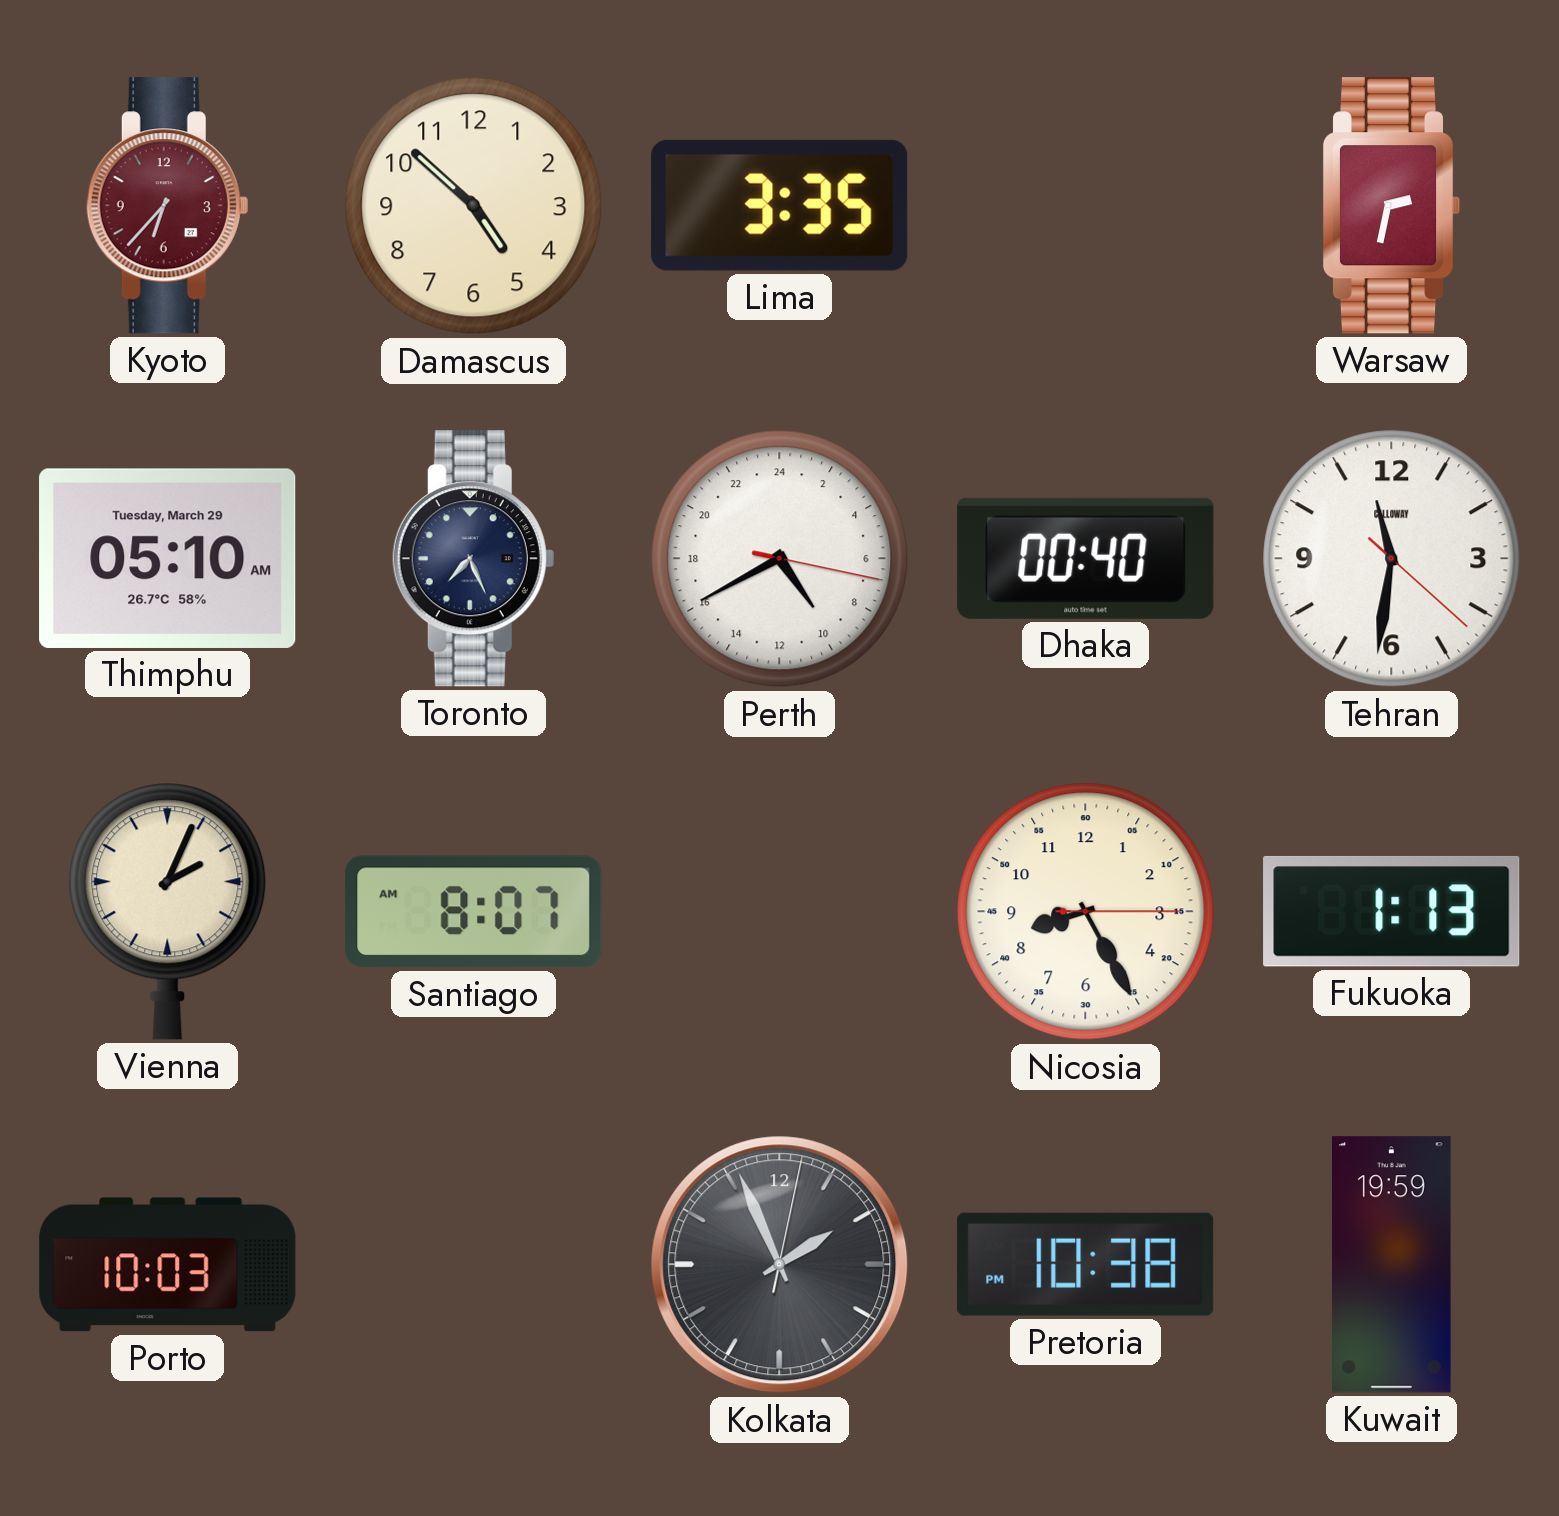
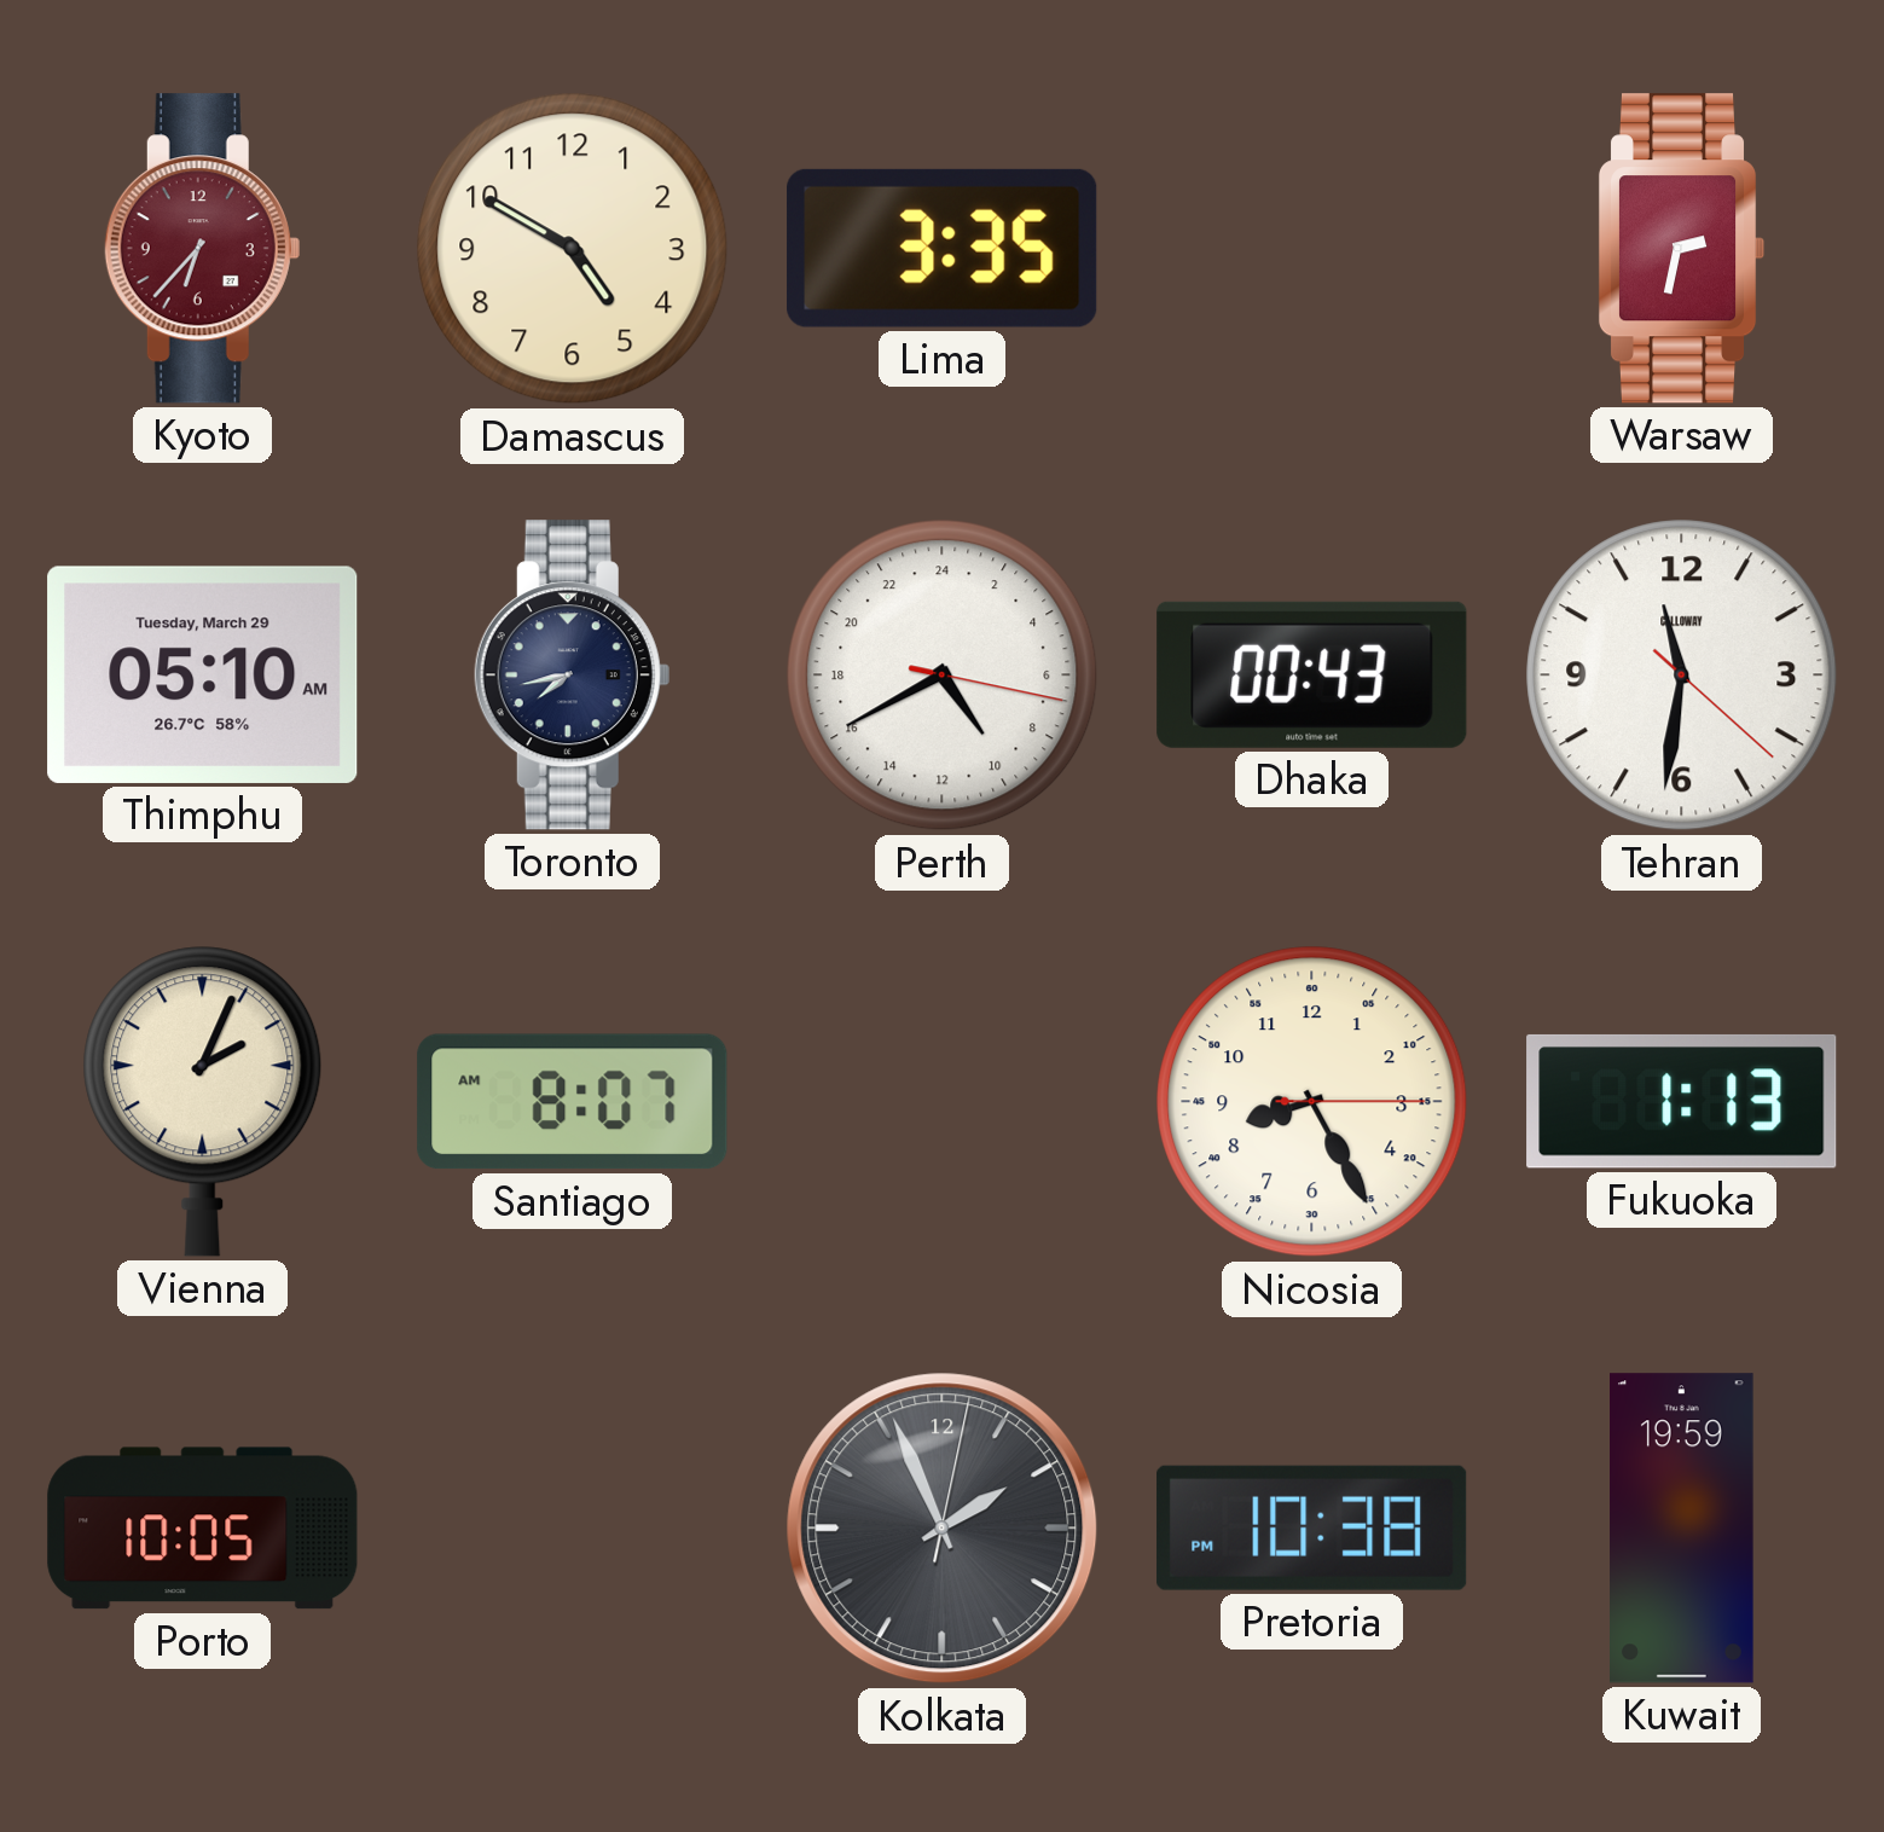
Damascus: 4:52 -> 4:50 (573, 249)
Toronto: 7:26 -> 7:43 (572, 676)
Dhaka: 00:40 -> 00:43 (1312, 674)
Porto: 10:03 -> 10:05 (203, 1529)
